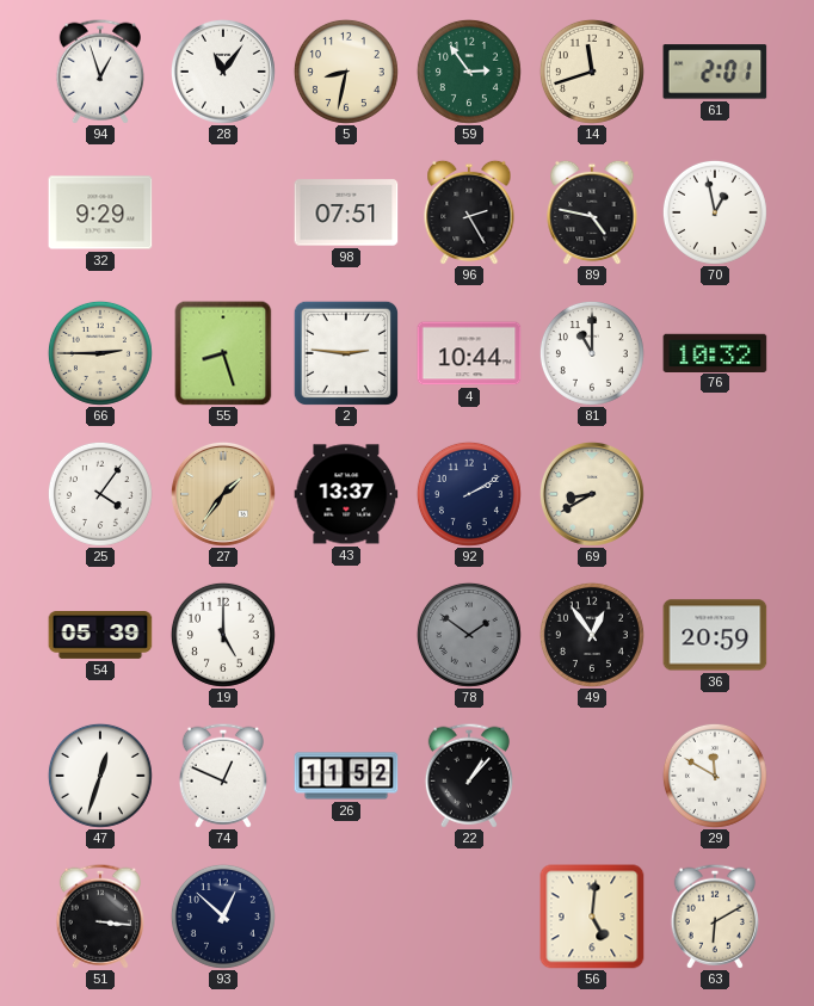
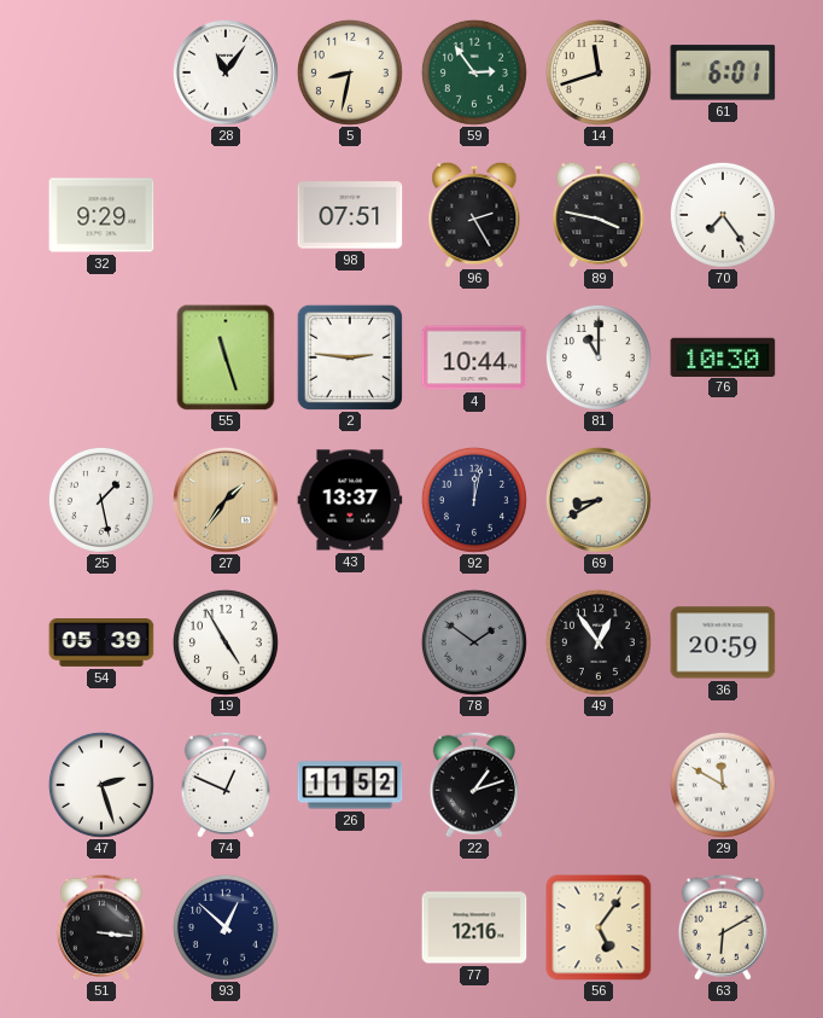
94: 12:57 -> none (100, 72)
61: 2:01 -> 6:01 (723, 72)
89: 4:47 -> 3:47 (599, 215)
70: 12:58 -> 7:24 (723, 215)
66: 2:45 -> none (100, 353)
55: 8:27 -> 11:27 (226, 357)
76: 10:32 -> 10:30 (723, 356)
25: 4:06 -> 1:28 (101, 500)
92: 2:10 -> 12:02 (474, 500)
19: 5:00 -> 4:55 (226, 642)
47: 12:33 -> 2:27 (101, 785)
22: 1:07 -> 1:12 (474, 785)
77: none -> 12:16 (474, 927)
56: 5:01 -> 5:06 (599, 927)
